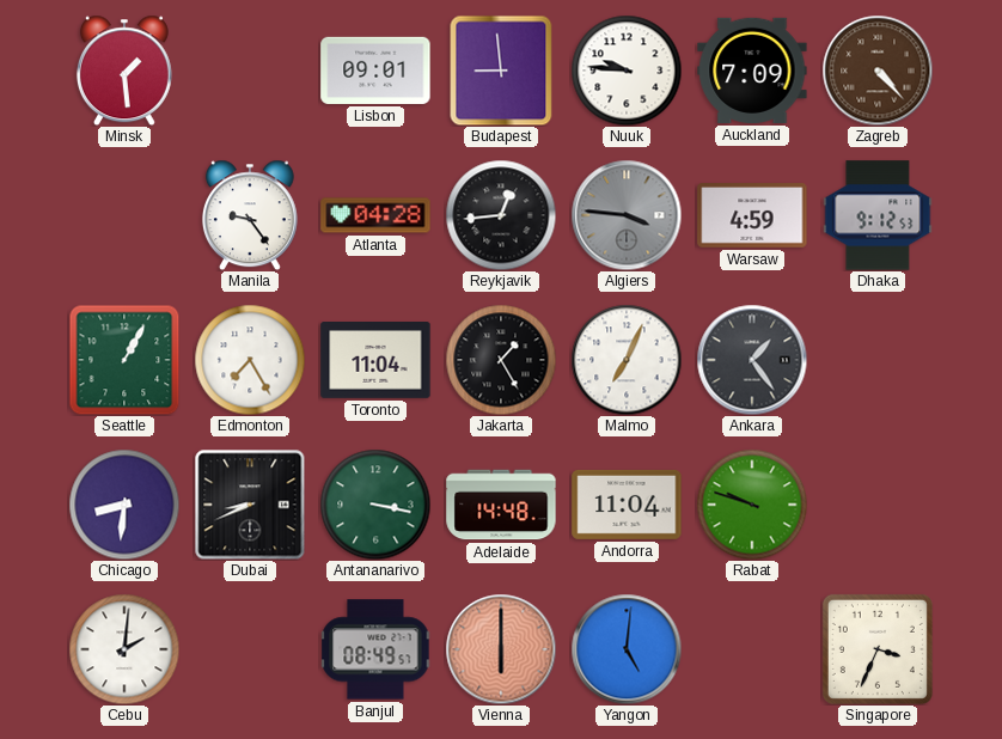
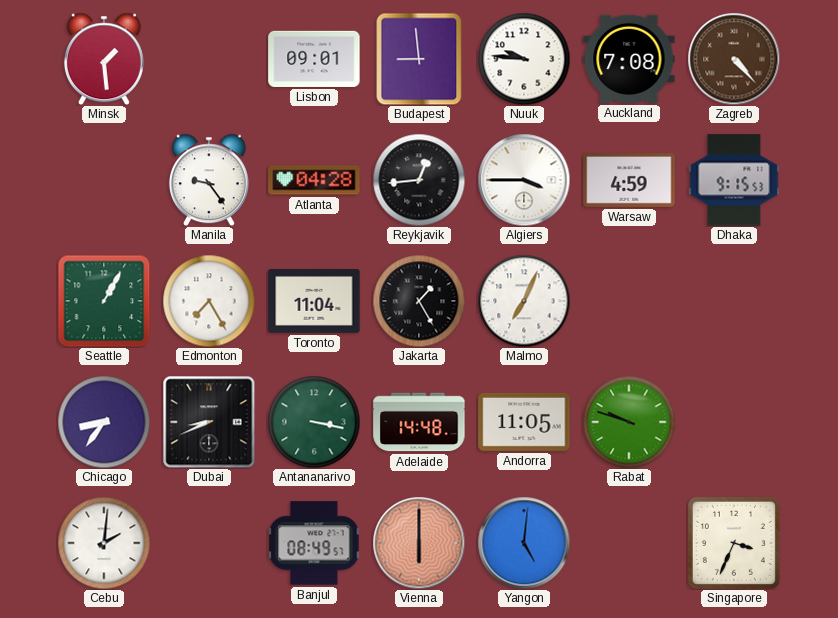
Auckland: 7:09 -> 7:08 (629, 59)
Algiers: 3:46 -> 3:45 (524, 180)
Algiers dial: grey -> white (524, 180)
Dhaka: 9:12 -> 9:15 (734, 180)
Ankara: 1:24 -> none (752, 360)
Chicago: 8:31 -> 8:36 (104, 422)
Andorra: 11:04 -> 11:05 (524, 422)
